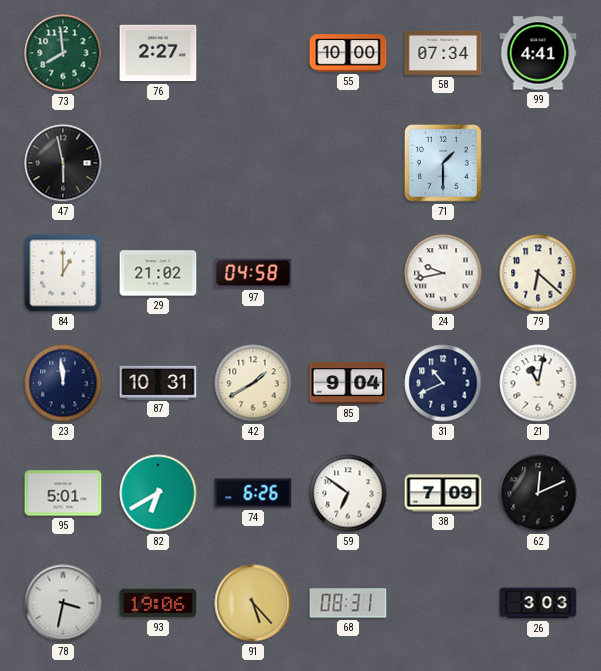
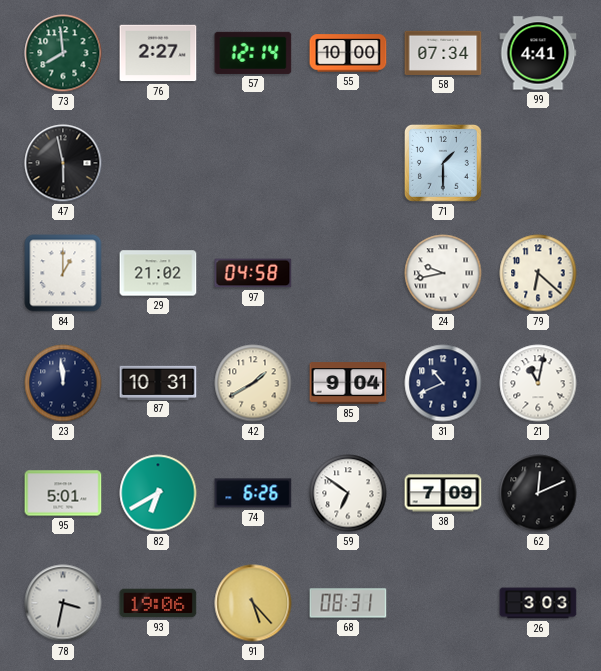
57: none -> 12:14 (253, 53)
